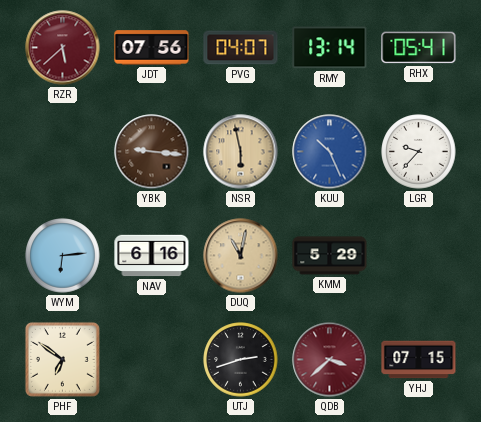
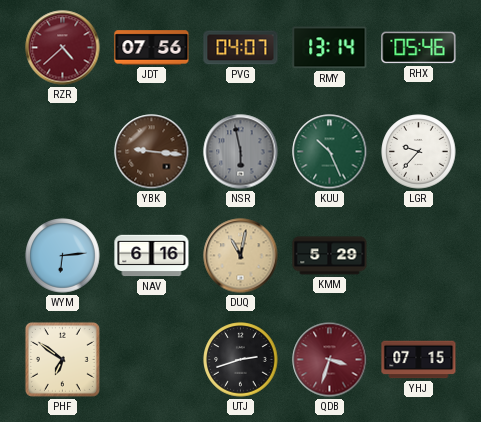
RZR: 5:38 -> 4:38 (63, 48)
RHX: 05:41 -> 05:46 (419, 48)
NSR dial: champagne -> grey (241, 152)
KUU dial: blue -> green (330, 152)
QDB: 3:38 -> 3:33 (330, 360)
